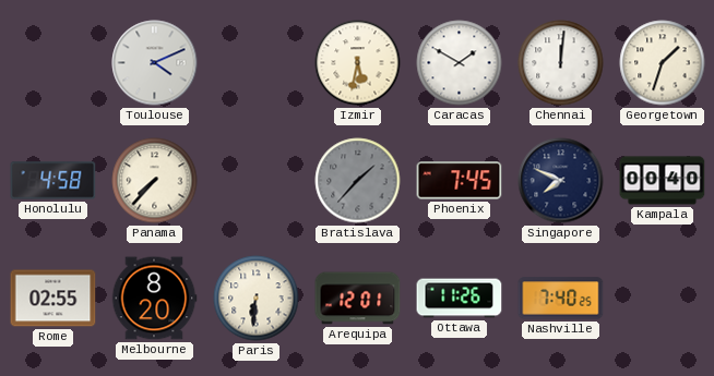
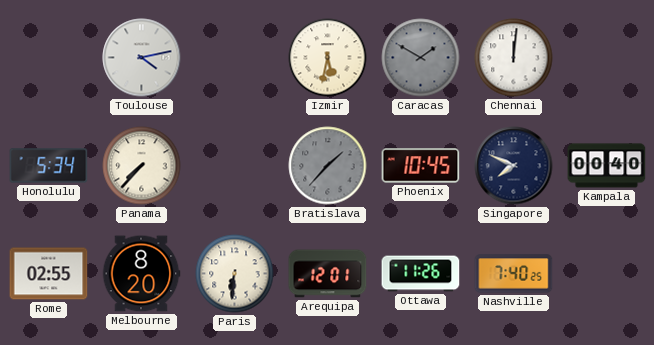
Toulouse: 4:11 -> 4:13 (142, 58)
Caracas dial: white -> grey (421, 58)
Georgetown: 1:33 -> none (663, 63)
Honolulu: 4:58 -> 5:34 (49, 166)
Phoenix: 7:45 -> 10:45 (421, 166)
